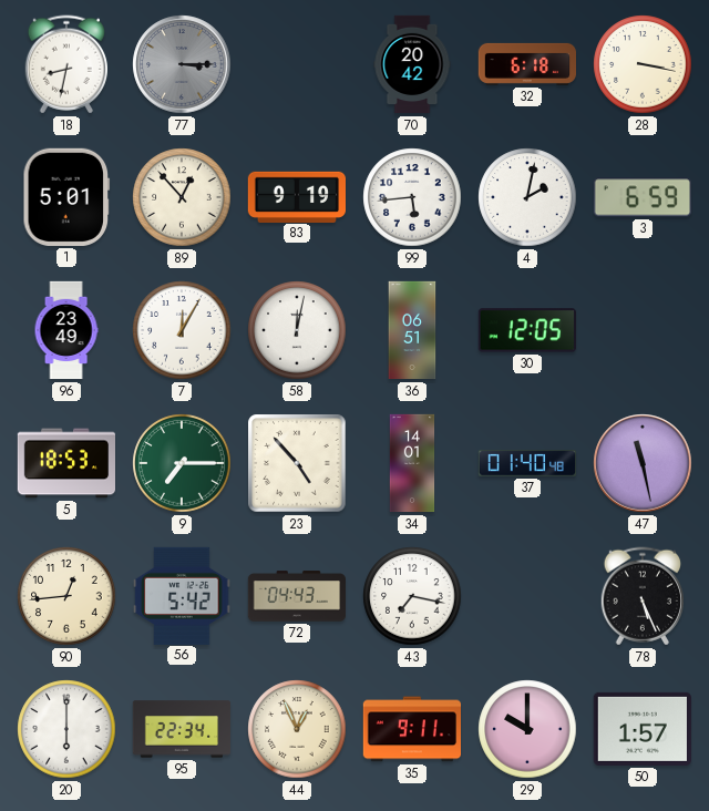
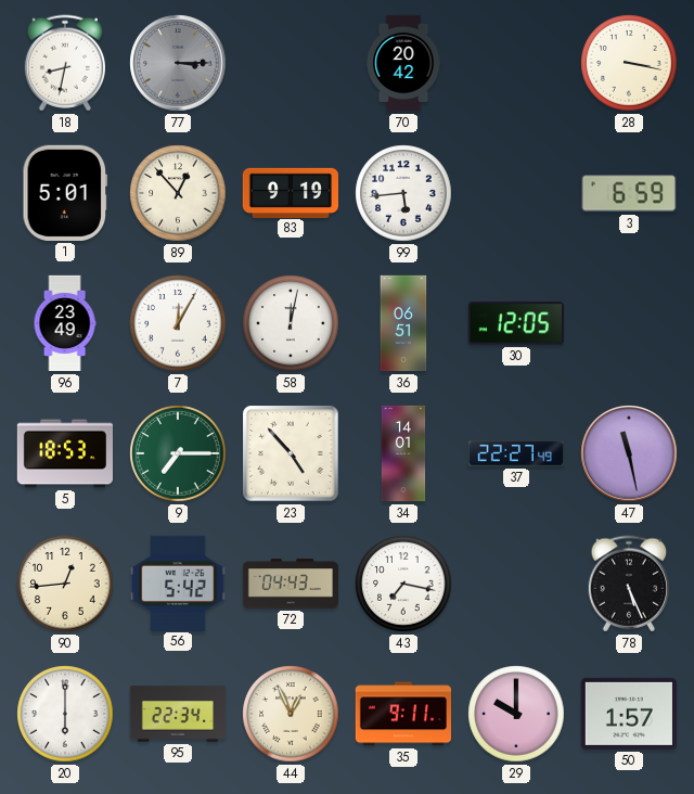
32: 6:18 -> none (526, 64)
4: 2:02 -> none (527, 197)
37: 01:40 -> 22:27 (515, 453)
